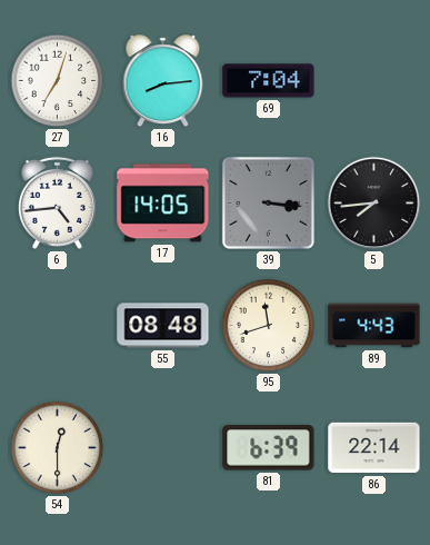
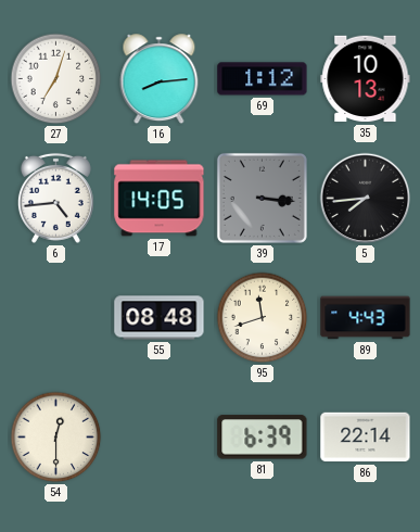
69: 7:04 -> 1:12 (263, 79)
35: none -> 10:13 (366, 79)
